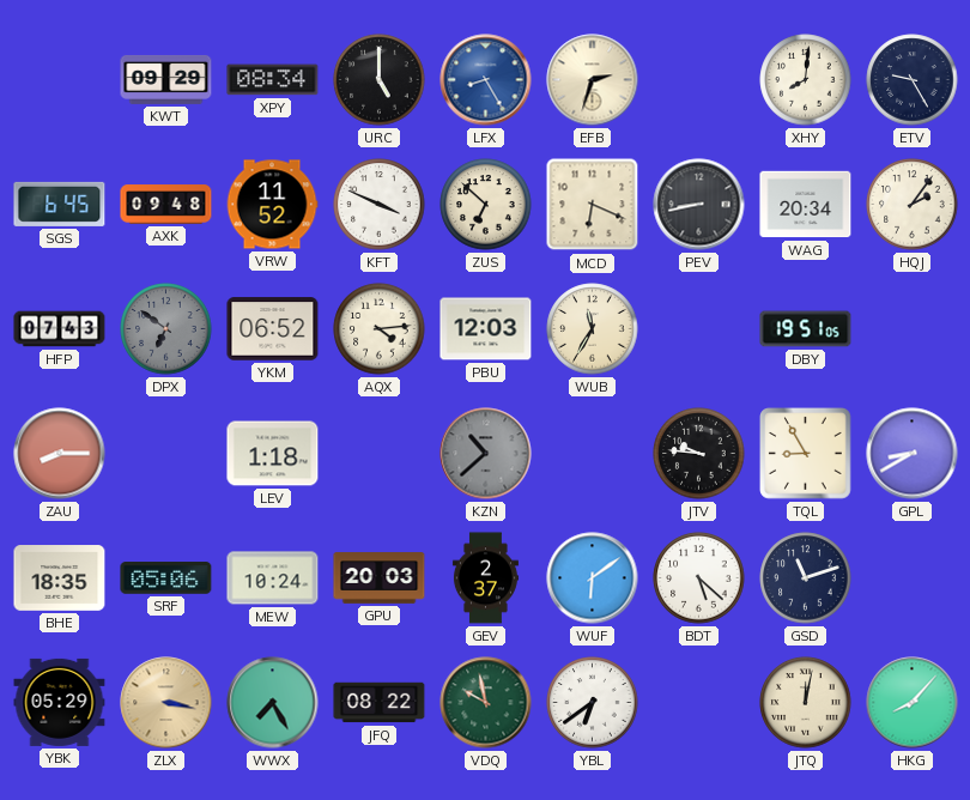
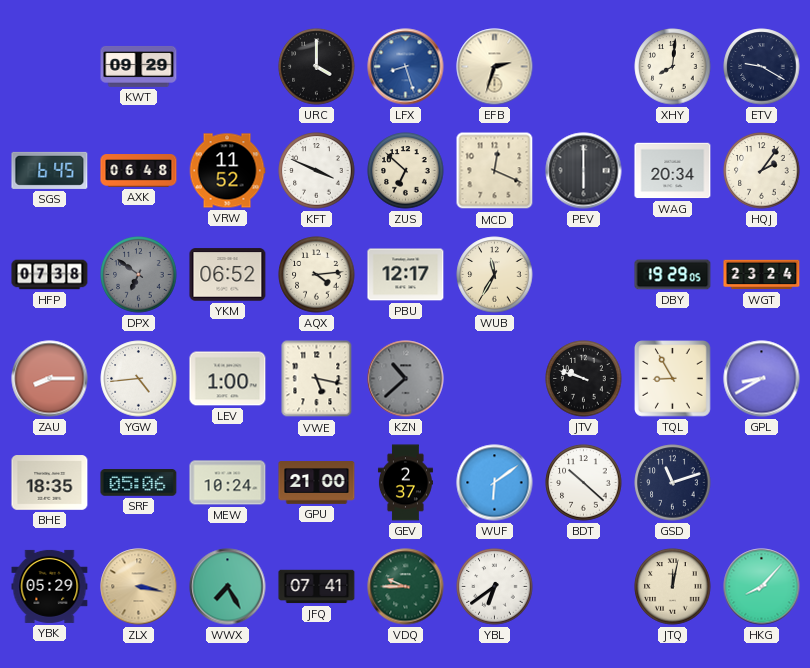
XPY: 08:34 -> none (273, 80)
URC: 5:00 -> 4:00 (317, 67)
LFX: 8:25 -> 8:27 (406, 67)
ETV: 9:25 -> 9:20 (762, 67)
AXK: 09:48 -> 06:48 (139, 171)
MCD: 6:19 -> 12:19 (495, 171)
PEV: 8:43 -> 6:00 (584, 171)
HFP: 07:43 -> 07:38 (50, 275)
PBU: 12:03 -> 12:17 (406, 275)
DBY: 19:51 -> 19:29 (673, 275)
WGT: none -> 23:24 (762, 275)
YGW: none -> 4:44 (139, 379)
LEV: 1:18 -> 1:00 (228, 379)
VWE: none -> 5:17 (317, 379)
JTV: 9:46 -> 9:48 (584, 379)
GPU: 20:03 -> 21:00 (317, 483)
BDT: 5:22 -> 10:22 (584, 483)
JFQ: 08:22 -> 07:41 (317, 587)
VDQ: 9:58 -> 9:45 (406, 587)
